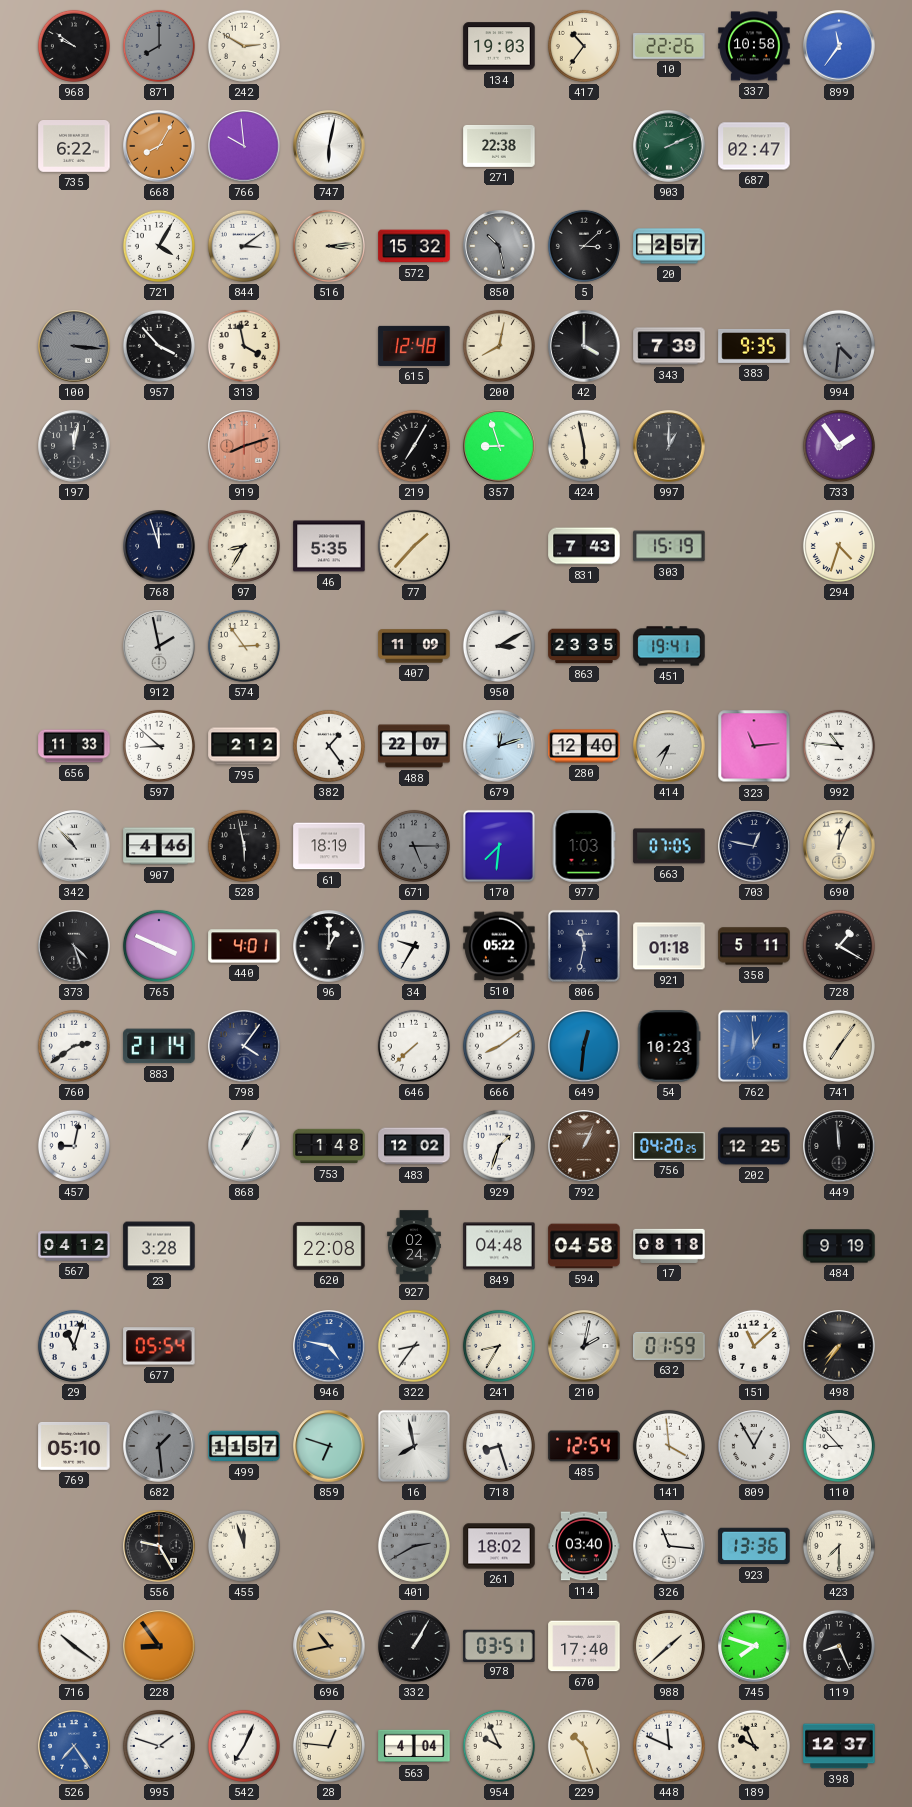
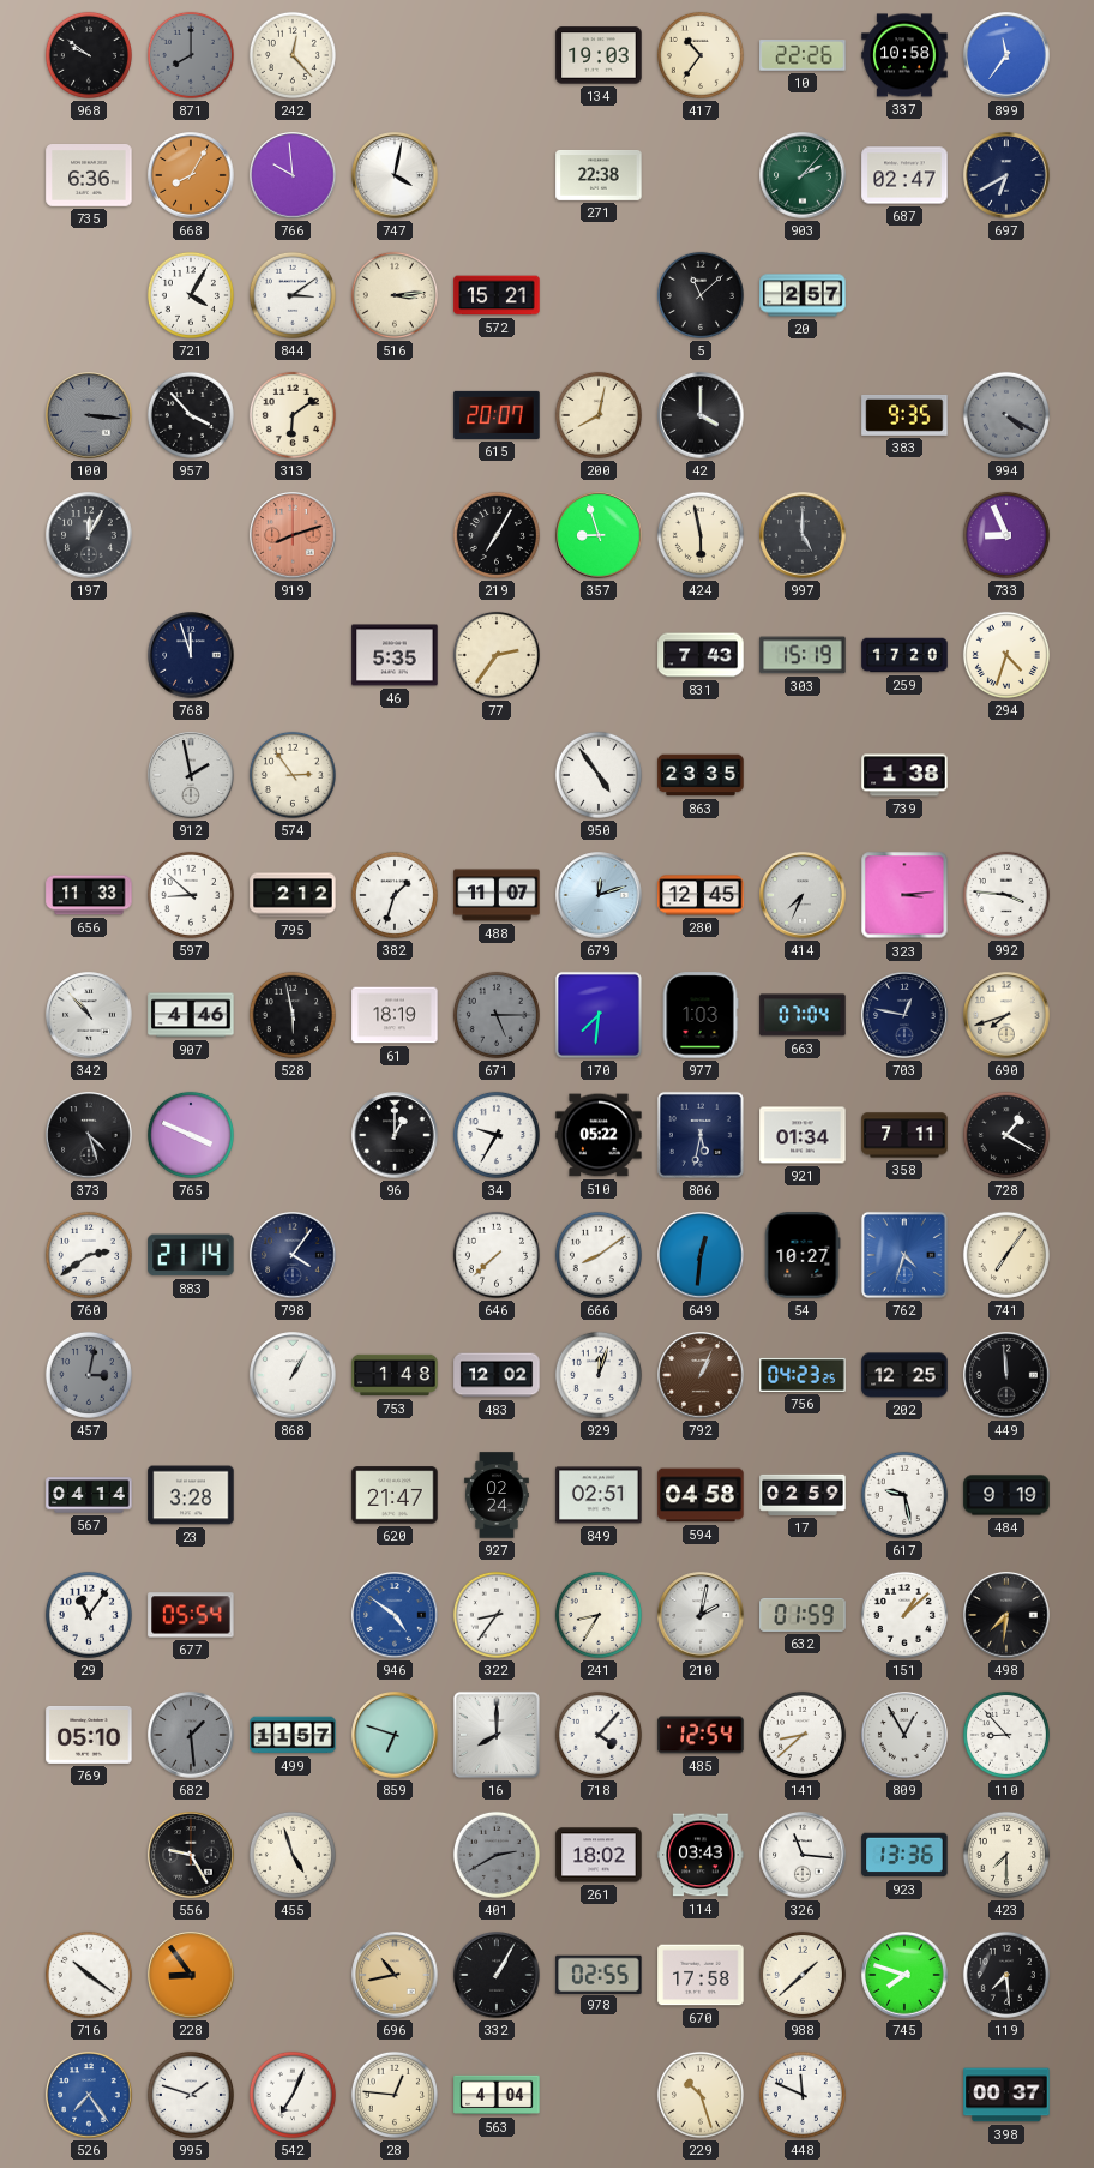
242: 2:50 -> 12:23 (293, 55)
735: 6:22 -> 6:36 (89, 176)
747: 6:02 -> 4:02 (395, 175)
903: 2:11 -> 2:07 (803, 175)
697: none -> 6:40 (1006, 175)
572: 15:32 -> 15:21 (497, 295)
850: 10:28 -> none (499, 246)
5: 3:08 -> 11:08 (701, 295)
313: 3:58 -> 6:09 (293, 415)
615: 12:48 -> 20:07 (497, 415)
343: 7:39 -> none (669, 346)
994: 4:31 -> 4:20 (1006, 415)
197: 12:02 -> 12:05 (89, 535)
997: 1:00 -> 5:00 (803, 535)
733: 1:54 -> 8:56 (1006, 535)
97: 8:35 -> none (244, 546)
77: 1:37 -> 2:36 (497, 655)
259: none -> 17:20 (904, 655)
407: 11:09 -> none (414, 646)
950: 3:10 -> 4:54 (599, 775)
451: 19:41 -> none (669, 646)
739: none -> 1:38 (904, 775)
382: 1:24 -> 1:33 (395, 895)
488: 22:07 -> 11:07 (497, 895)
280: 12:40 -> 12:45 (701, 895)
323: 11:14 -> 3:14 (904, 895)
992: 10:46 -> 3:46 (1006, 895)
663: 07:05 -> 07:04 (803, 1015)
690: 12:04 -> 7:42 (1006, 1015)
440: 4:01 -> none (244, 946)
806: 11:32 -> 5:32 (701, 1135)
921: 01:18 -> 01:34 (803, 1135)
358: 5:11 -> 7:11 (904, 1135)
54: 10:23 -> 10:27 (803, 1255)
762: 12:59 -> 4:33 (904, 1255)
457: 9:02 -> 3:02 (89, 1375)
457 dial: white -> grey (89, 1375)
929: 1:33 -> 12:03 (599, 1375)
756: 04:20 -> 04:23 (803, 1375)
567: 04:12 -> 04:14 (89, 1495)
620: 22:08 -> 21:47 (395, 1495)
849: 04:48 -> 02:51 (599, 1495)
17: 08:18 -> 02:59 (803, 1495)
617: none -> 9:28 (904, 1495)
29: 11:03 -> 11:06 (89, 1615)
946: 4:47 -> 4:51 (395, 1615)
151: 11:08 -> 1:08 (904, 1615)
498: 7:36 -> 7:31 (1006, 1615)
16: 7:58 -> 8:00 (497, 1735)
718: 8:27 -> 4:07 (599, 1735)
141: 3:59 -> 8:38 (803, 1735)
455: 11:57 -> 4:57 (293, 1855)
114: 03:40 -> 03:43 (701, 1855)
978: 03:51 -> 02:55 (599, 1974)
670: 17:40 -> 17:58 (701, 1975)
119: 8:26 -> 7:29 (1006, 1975)
954: 9:56 -> none (499, 1746)
189: 9:56 -> none (754, 1746)
398: 12:37 -> 00:37 (1006, 2095)
